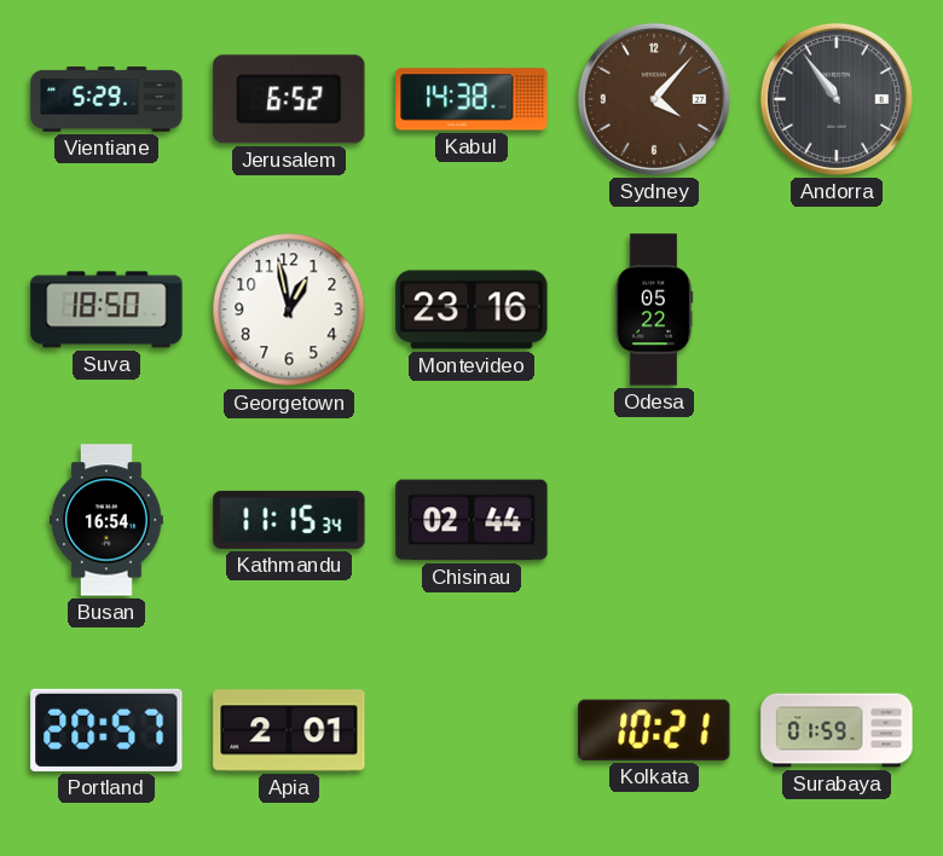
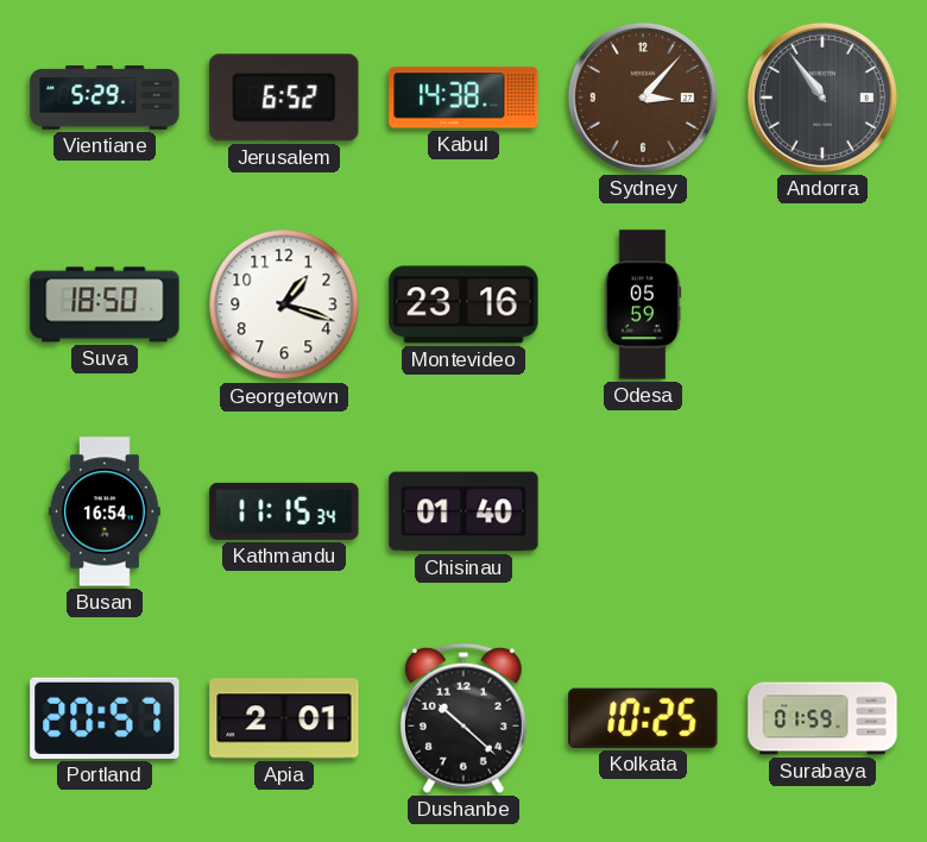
Sydney: 4:07 -> 3:07 (643, 98)
Georgetown: 12:58 -> 1:18 (284, 304)
Odesa: 05:22 -> 05:59 (643, 304)
Chisinau: 02:44 -> 01:40 (463, 511)
Dushanbe: none -> 10:22 (463, 718)
Kolkata: 10:21 -> 10:25 (643, 718)
